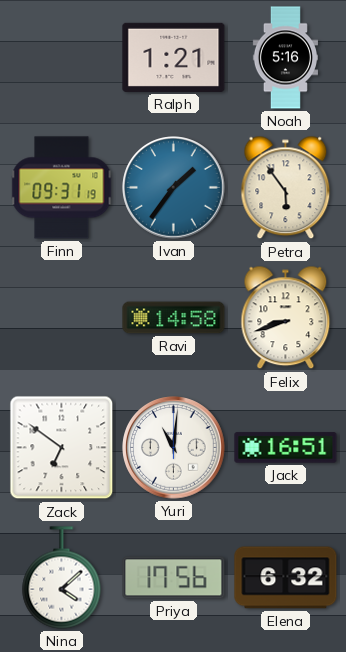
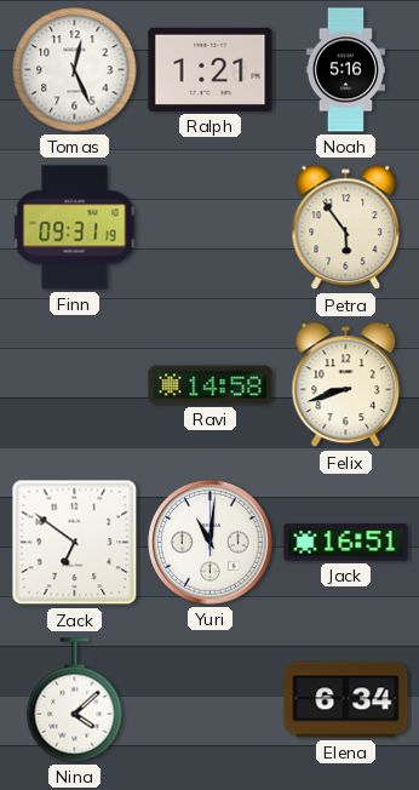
Tomas: none -> 12:26 (75, 70)
Ivan: 1:36 -> none (174, 188)
Priya: 17:56 -> none (174, 578)
Elena: 6:32 -> 6:34 (346, 700)
